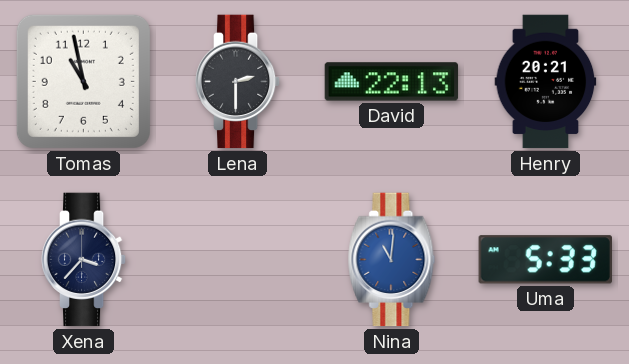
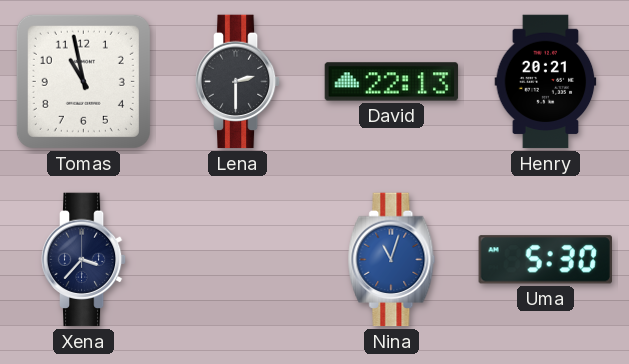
Nina: 11:01 -> 11:03 (392, 260)
Uma: 5:33 -> 5:30 (545, 260)
